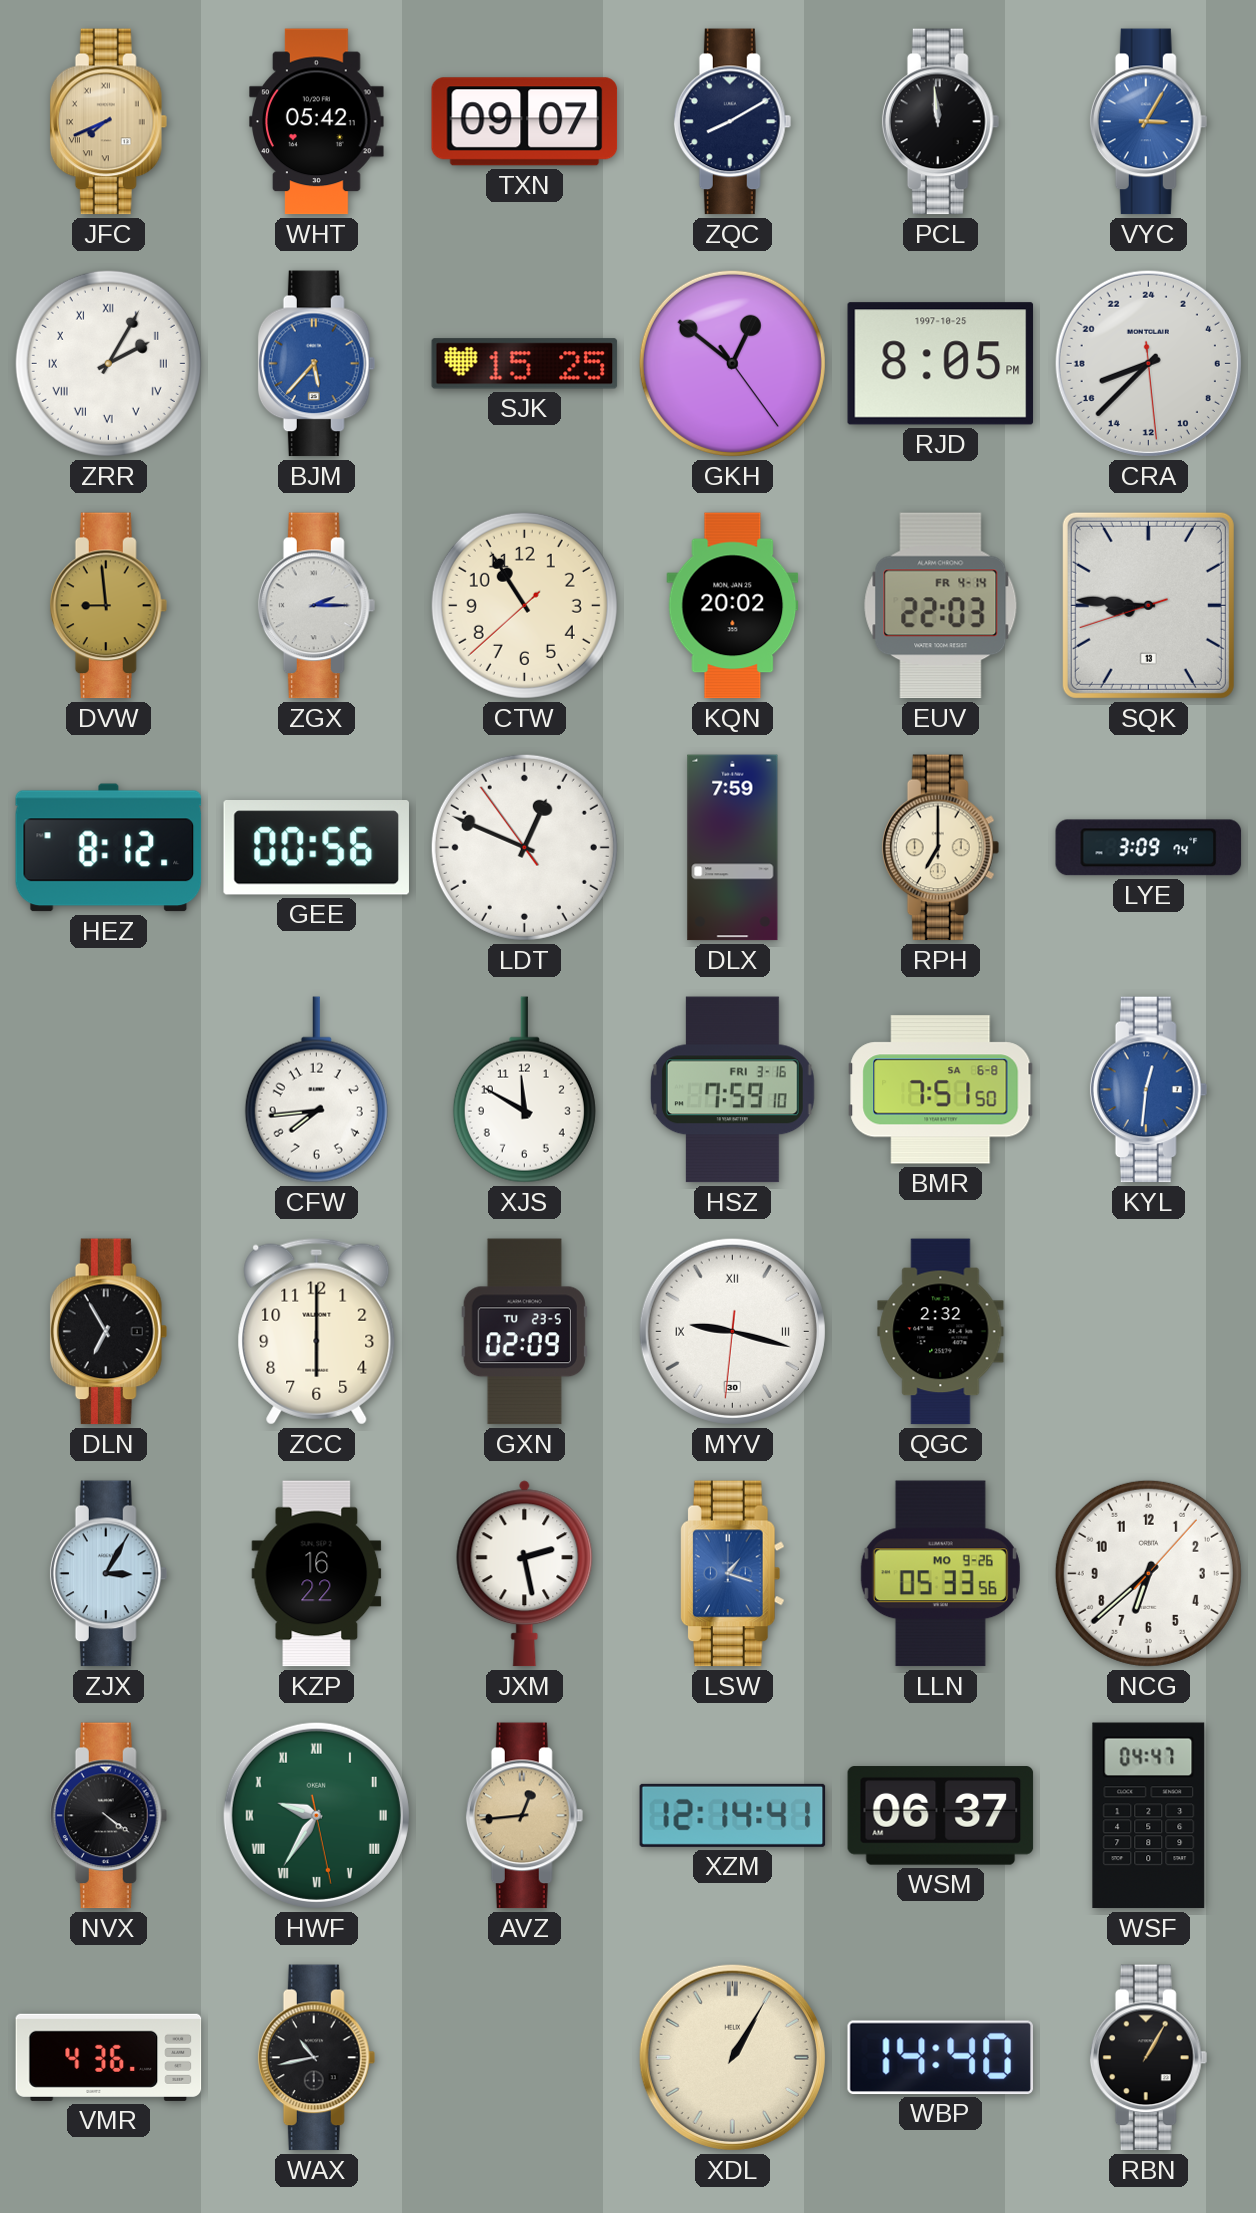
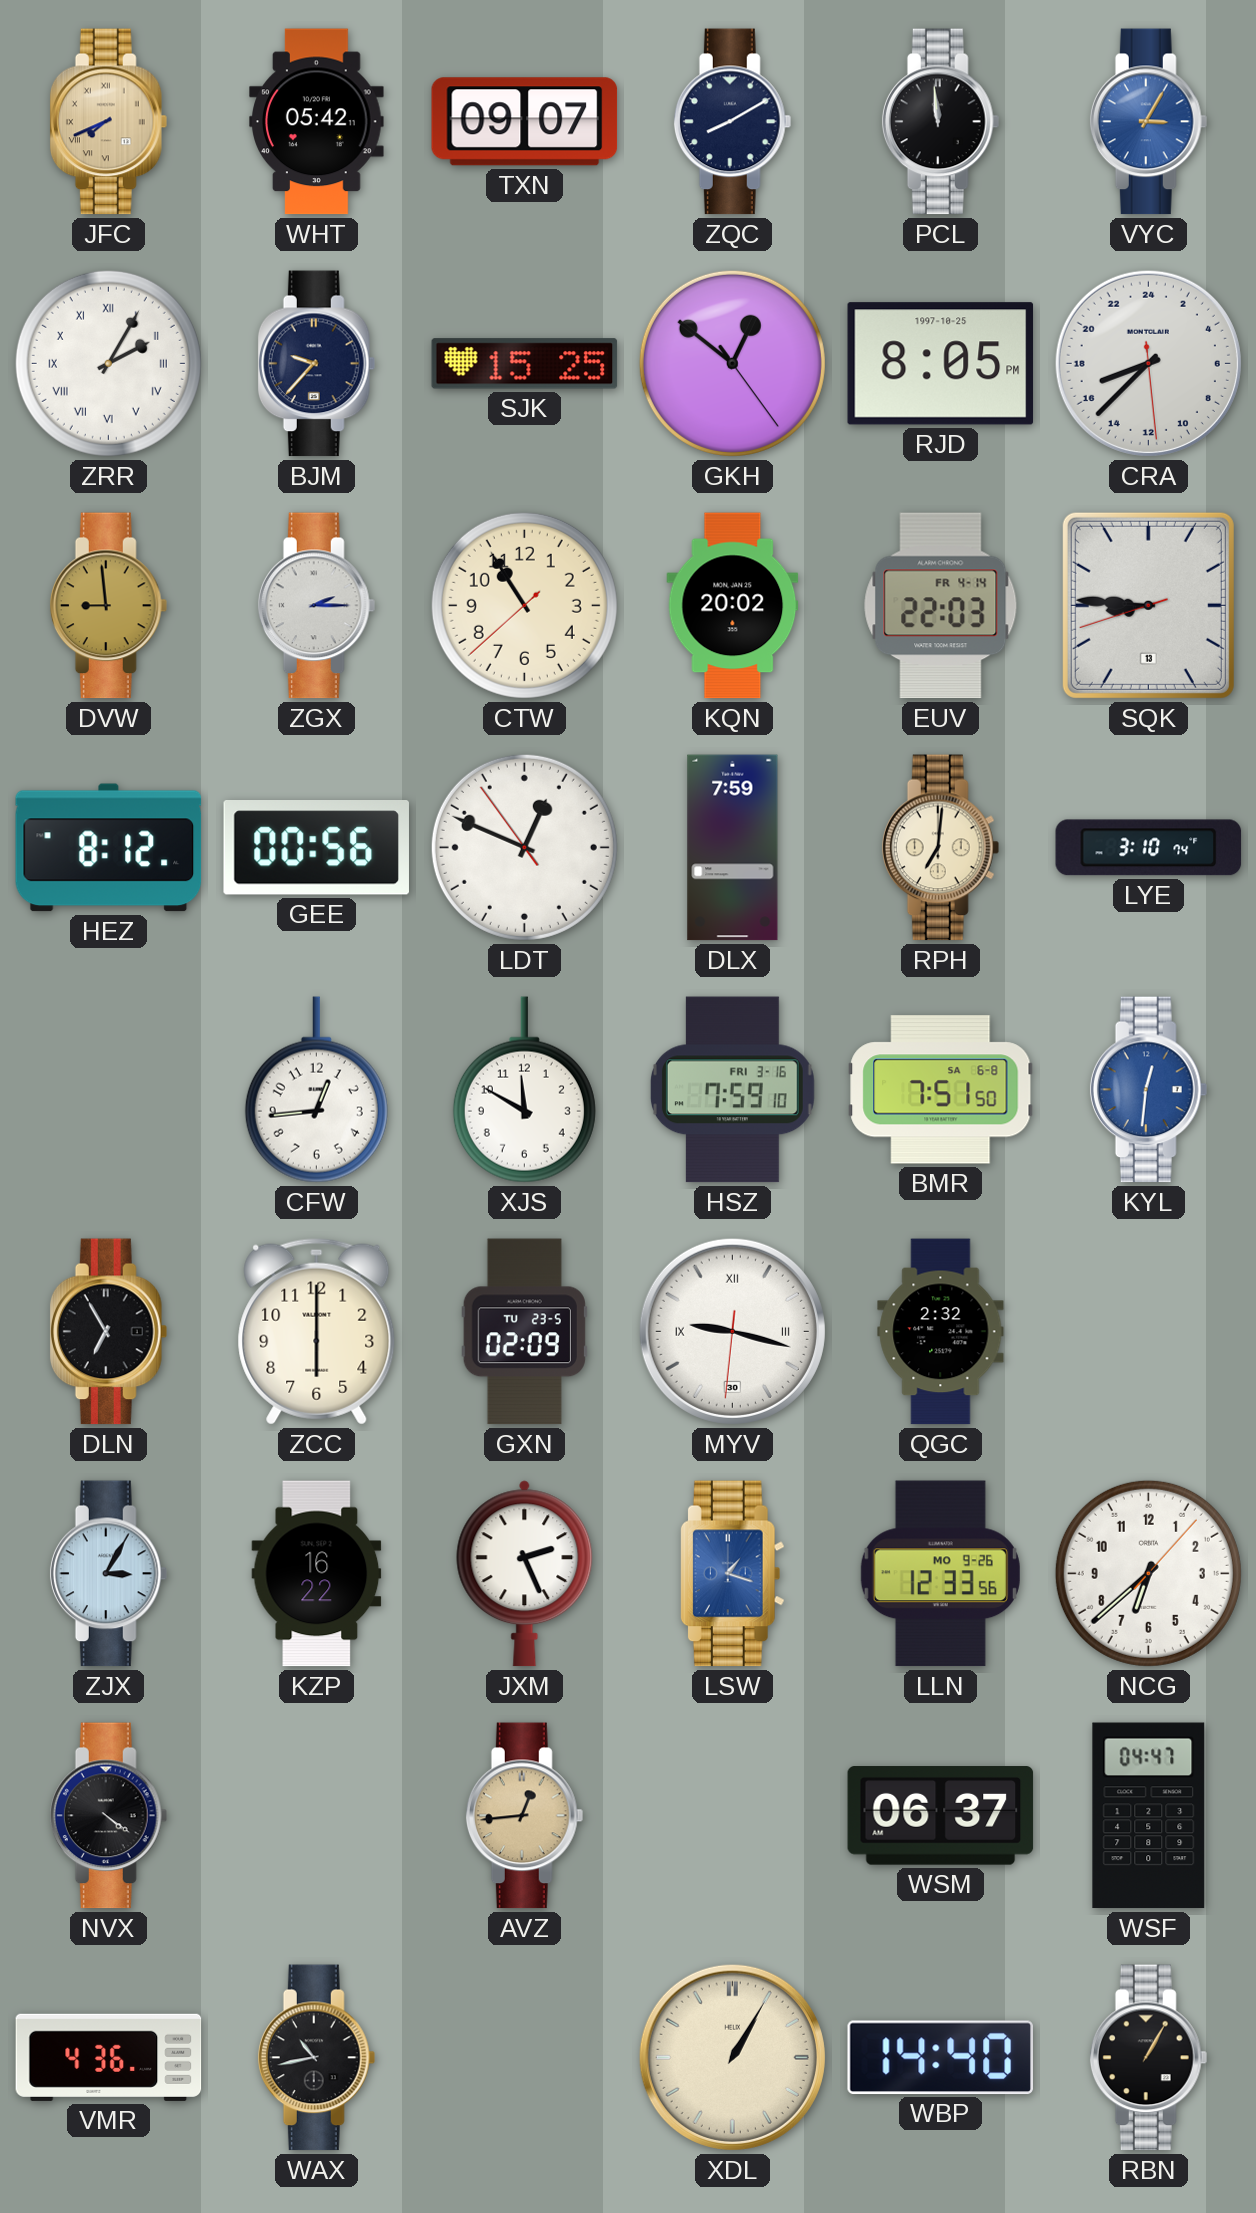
BJM: 5:37 -> 9:37 (317, 364)
BJM dial: blue -> navy (317, 364)
RPH: 7:00 -> 7:01 (941, 848)
LYE: 3:09 -> 3:10 (1149, 848)
CFW: 7:44 -> 12:44 (316, 1090)
JXM: 2:28 -> 2:26 (525, 1574)
LLN: 05:33 -> 12:33 (940, 1574)
HWF: 9:35 -> none (316, 1815)
XZM: 12:14 -> none (733, 1815)
